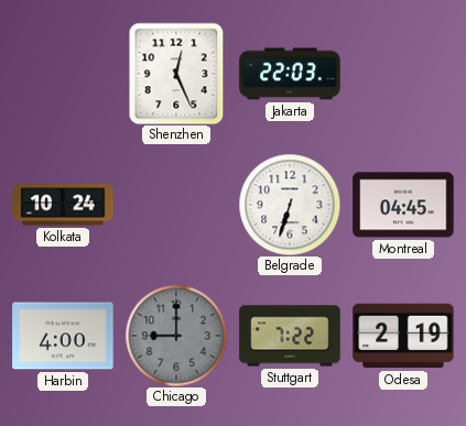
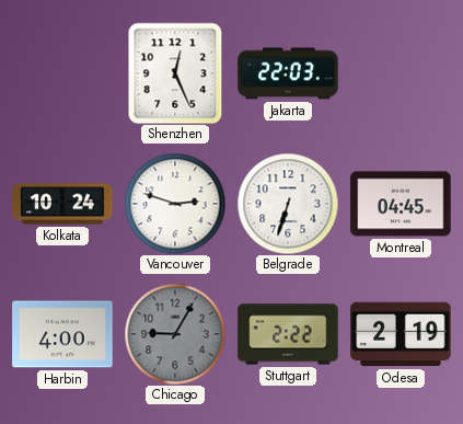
Vancouver: none -> 2:48 (175, 204)
Chicago: 9:00 -> 9:05 (175, 334)
Stuttgart: 7:22 -> 2:22 (288, 334)
